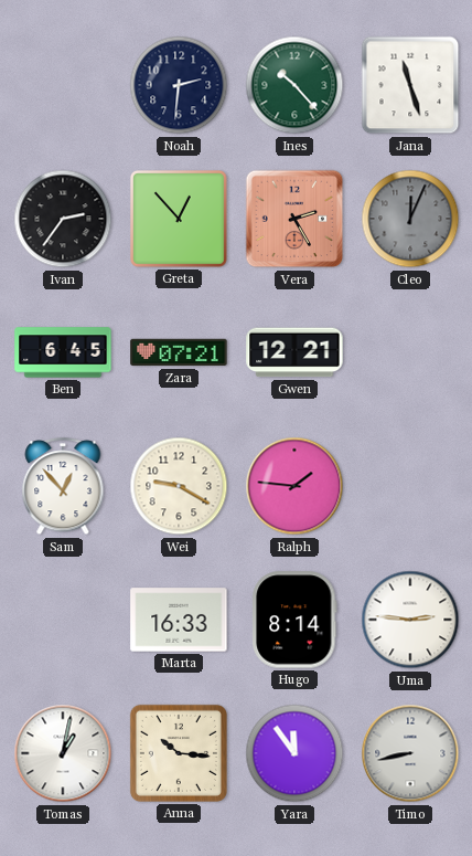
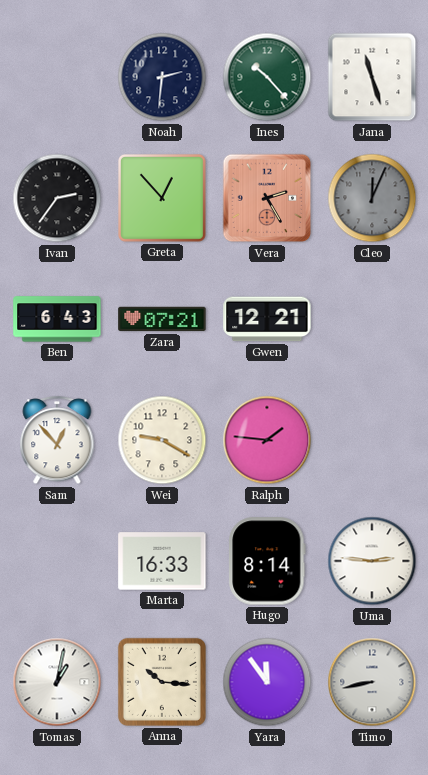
Ben: 6:45 -> 6:43 (57, 319)
